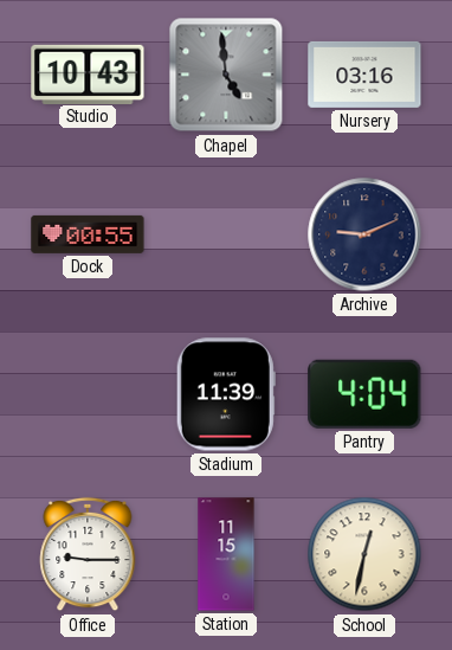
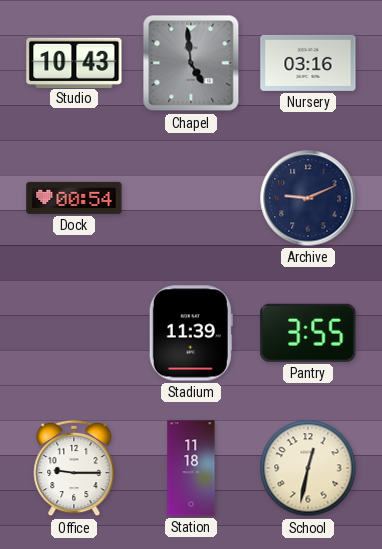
Dock: 00:55 -> 00:54 (74, 198)
Pantry: 4:04 -> 3:55 (308, 333)
Station: 11:15 -> 11:18 (191, 468)
